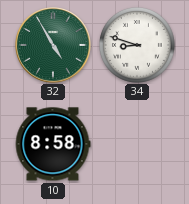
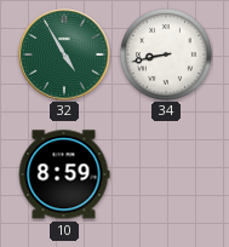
34: 8:48 -> 8:43 (166, 54)
10: 8:58 -> 8:59 (64, 174)
